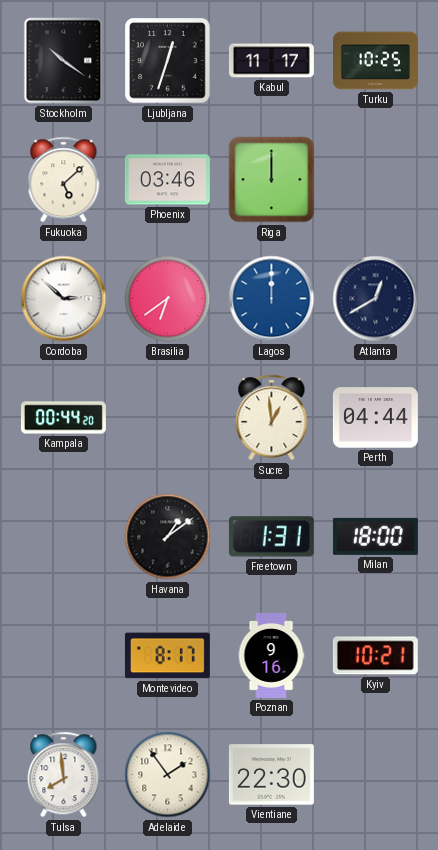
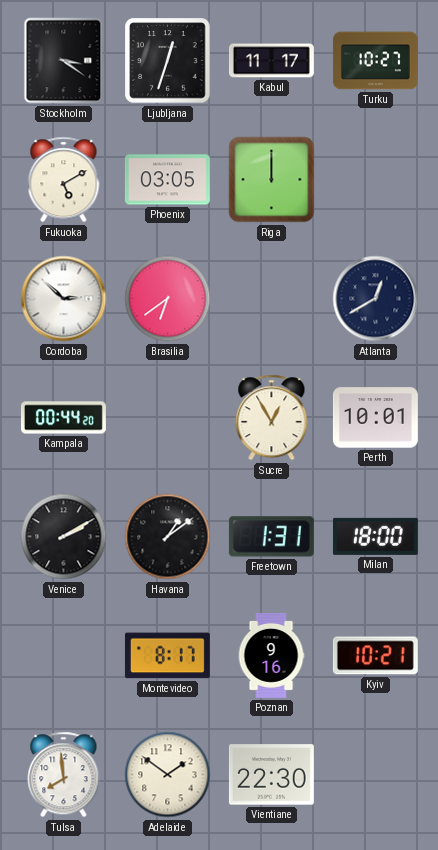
Stockholm: 10:21 -> 3:21 (64, 61)
Turku: 10:25 -> 10:27 (375, 61)
Fukuoka: 5:08 -> 5:10 (64, 180)
Phoenix: 03:46 -> 03:05 (167, 180)
Lagos: 12:00 -> none (272, 299)
Sucre: 12:59 -> 12:55 (272, 418)
Perth: 04:44 -> 10:01 (375, 418)
Venice: none -> 2:10 (64, 537)
Adelaide: 1:54 -> 1:51 (168, 775)
